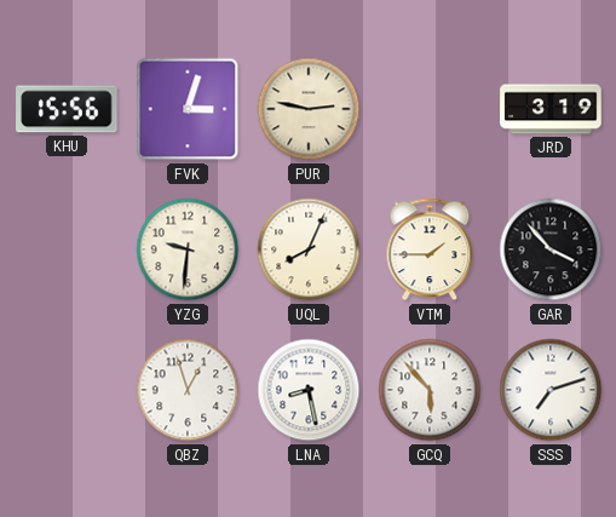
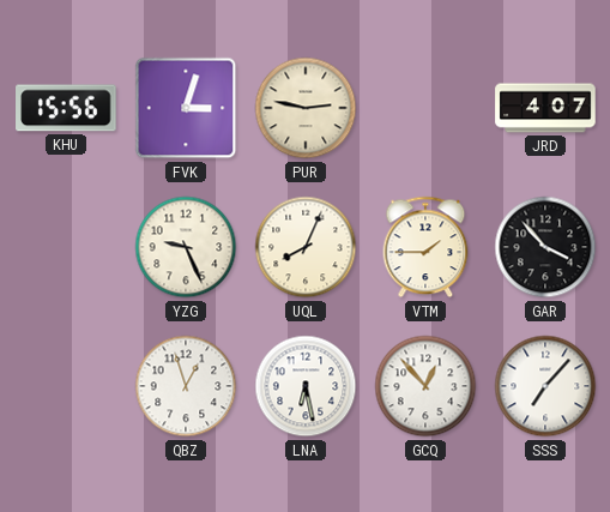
JRD: 3:19 -> 4:07 (545, 108)
YZG: 9:31 -> 9:26 (186, 247)
LNA: 8:28 -> 6:28 (306, 386)
GCQ: 5:53 -> 12:53 (425, 386)
SSS: 7:12 -> 7:07 (545, 386)
